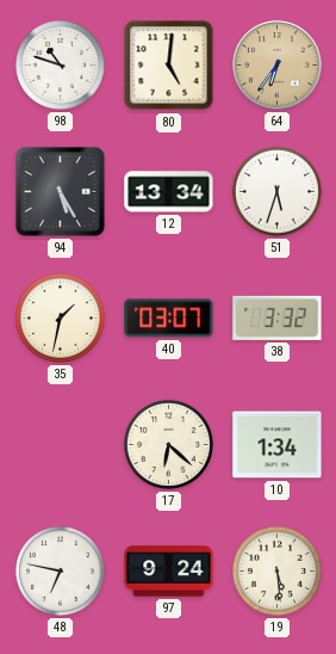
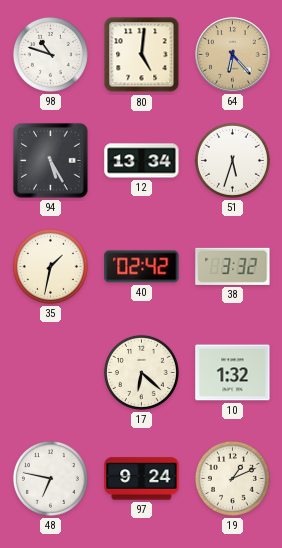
64: 6:36 -> 6:23 (233, 55)
40: 03:07 -> 02:42 (142, 267)
10: 1:34 -> 1:32 (233, 373)
19: 5:29 -> 1:11 (232, 478)
